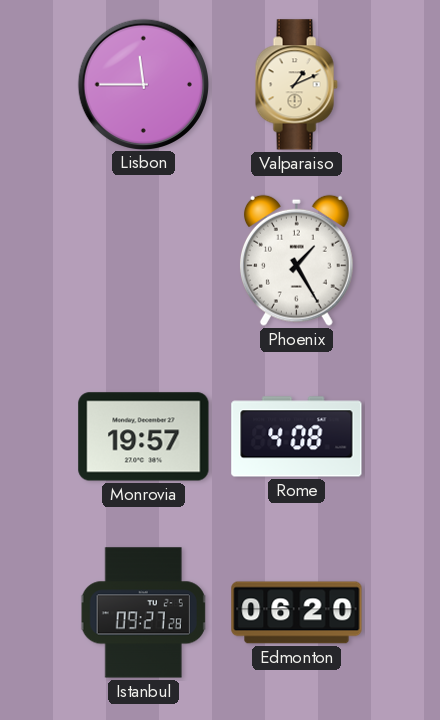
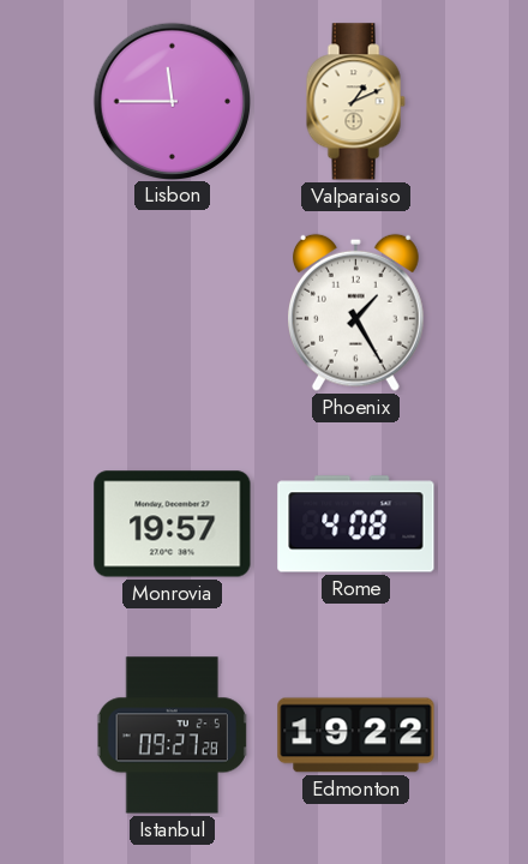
Edmonton: 06:20 -> 19:22 (356, 736)
